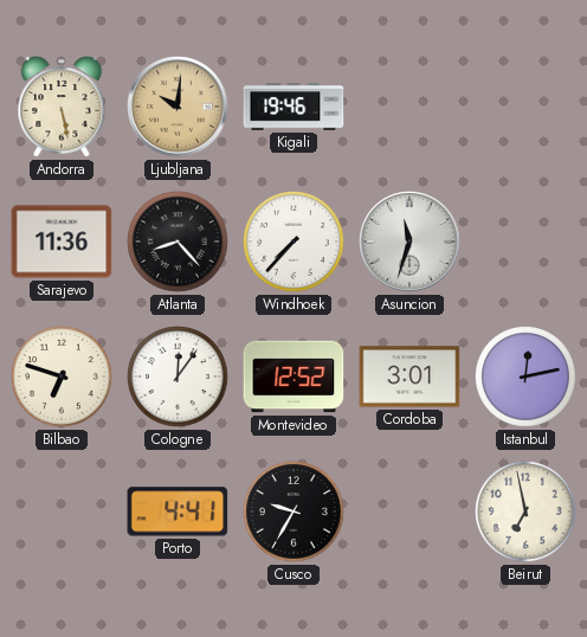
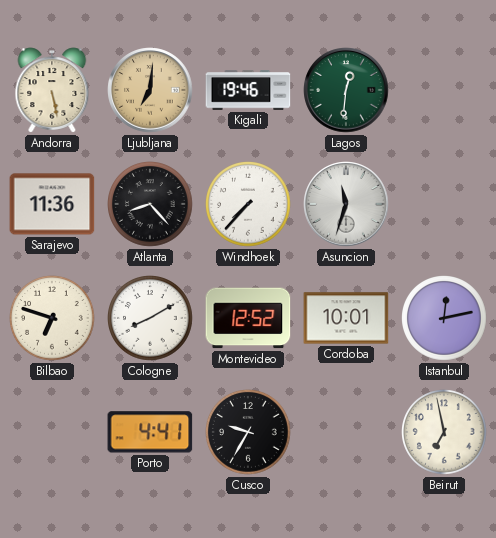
Ljubljana: 10:01 -> 7:01 (150, 90)
Lagos: none -> 12:31 (346, 90)
Cologne: 12:06 -> 8:10 (151, 319)
Cordoba: 3:01 -> 10:01 (346, 318)
